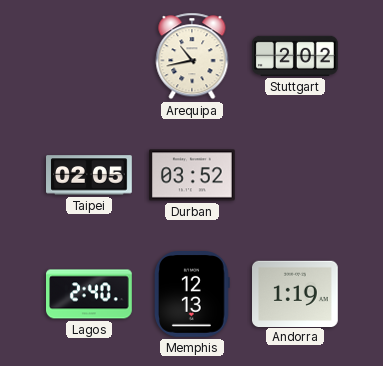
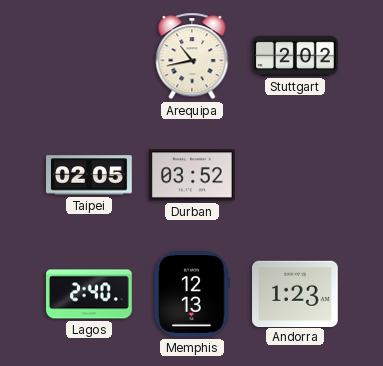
Andorra: 1:19 -> 1:23 (296, 293)
